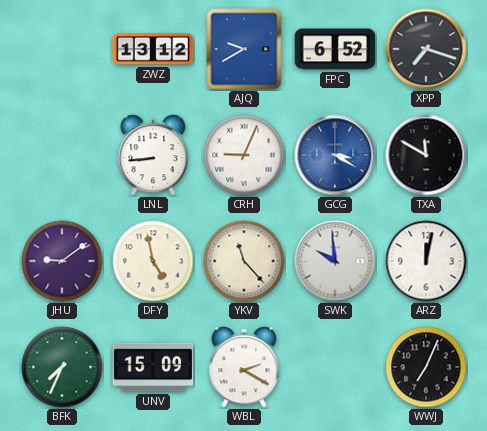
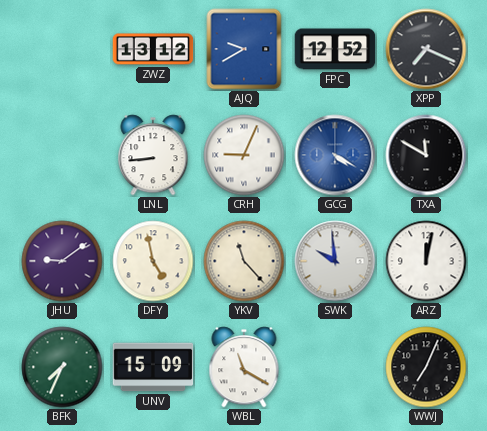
FPC: 6:52 -> 12:52 (335, 49)
XPP: 7:18 -> 7:19 (426, 49)
GCG: 3:20 -> 4:20 (335, 155)
WBL: 2:20 -> 11:20 (244, 367)
